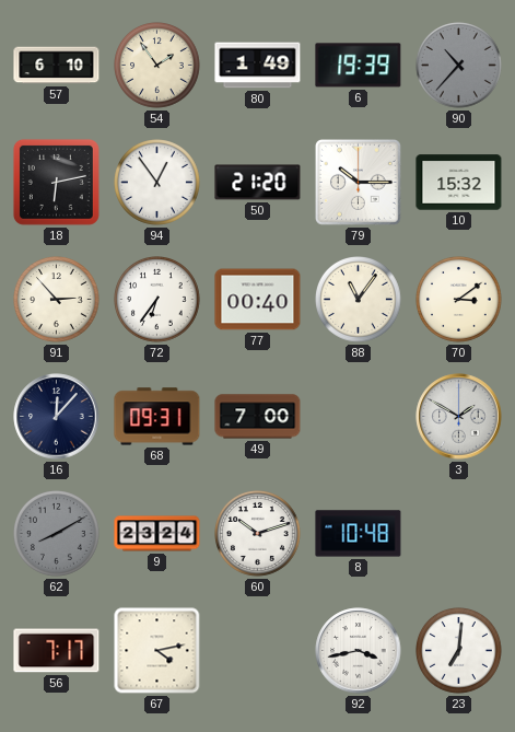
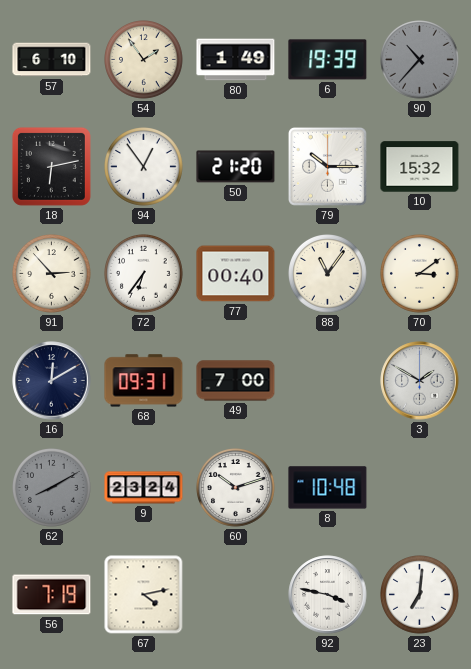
16: 12:07 -> 12:10 (52, 381)
56: 7:17 -> 7:19 (52, 595)
92: 3:43 -> 3:47 (328, 595)
